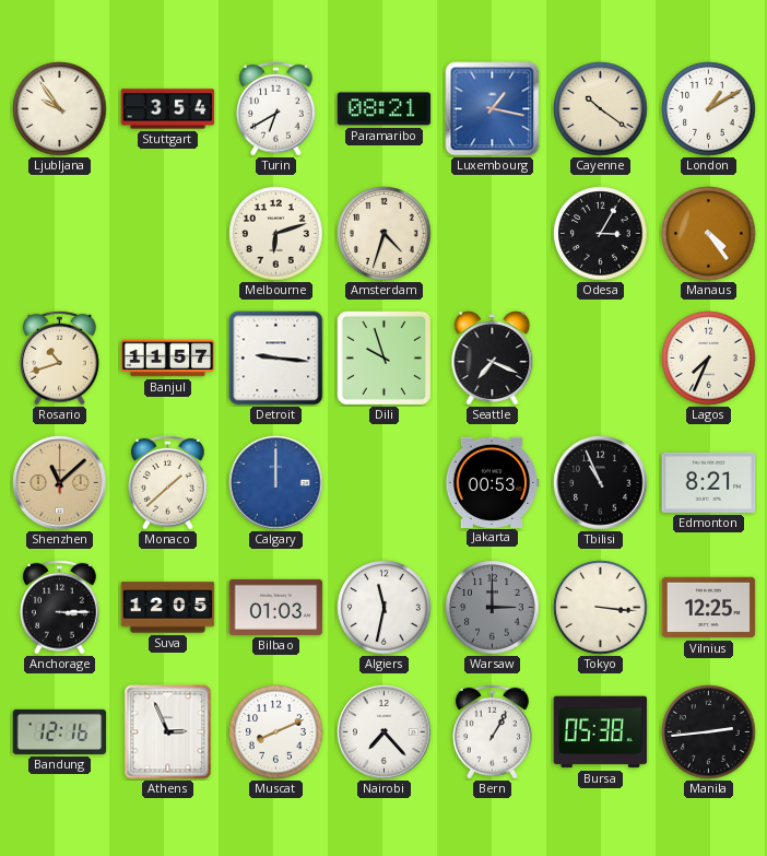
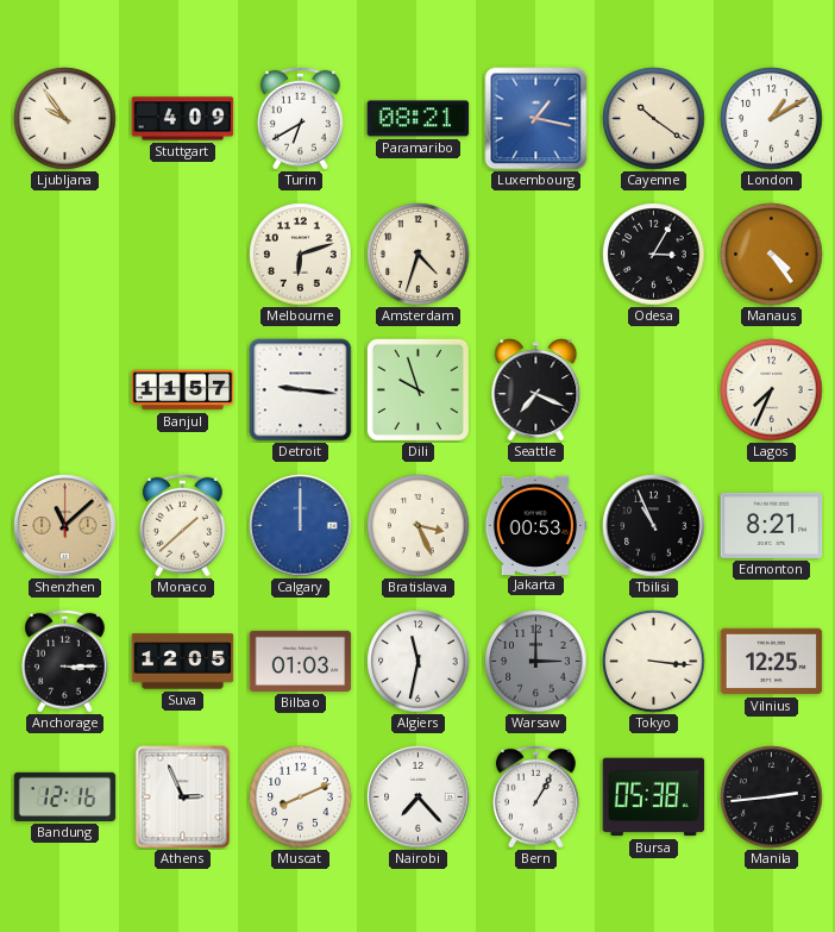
Stuttgart: 3:54 -> 4:09 (183, 119)
Rosario: 10:42 -> none (60, 357)
Bratislava: none -> 3:26 (419, 526)
